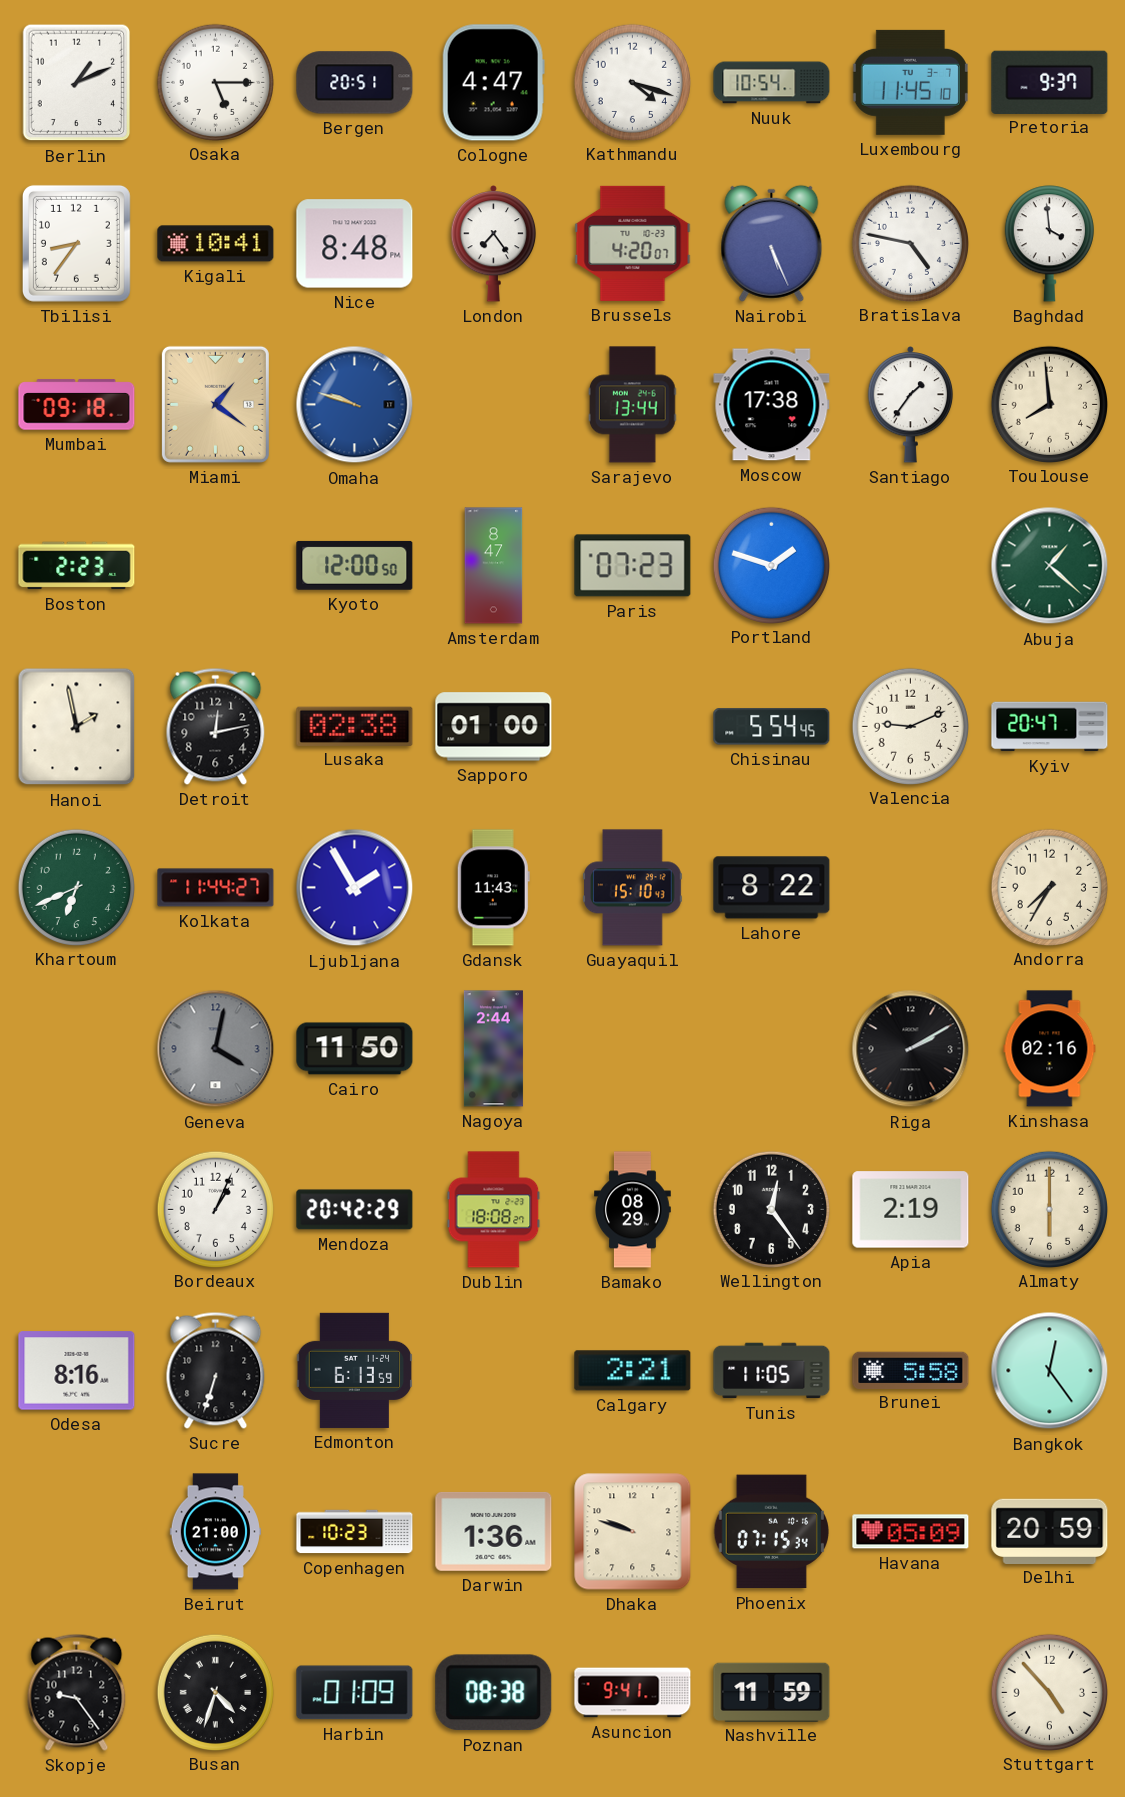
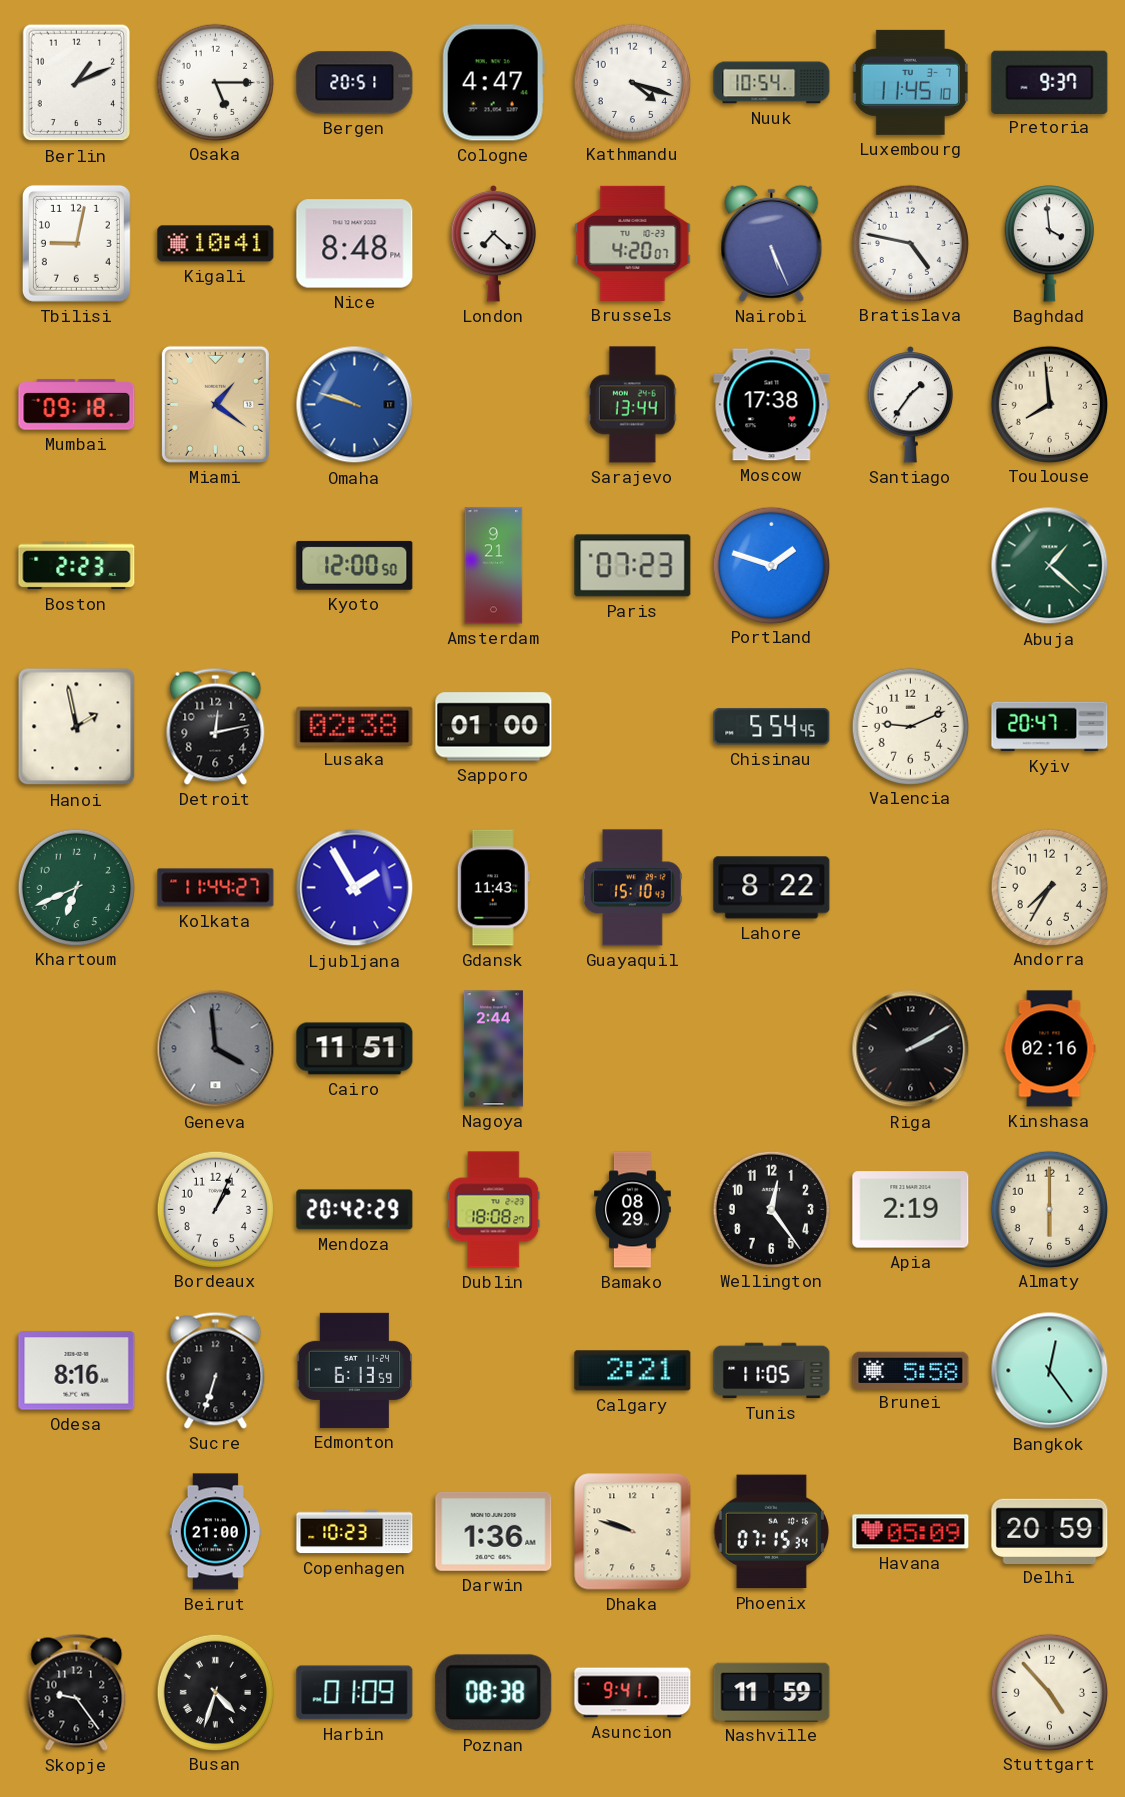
Tbilisi: 8:36 -> 9:02 (76, 243)
London: 7:24 -> 7:22 (494, 244)
Amsterdam: 8:47 -> 9:21 (494, 566)
Geneva: 4:02 -> 3:59 (216, 1049)
Cairo: 11:50 -> 11:51 (355, 1049)
